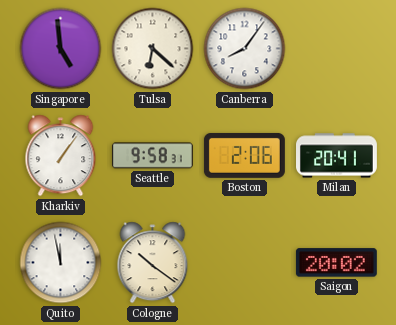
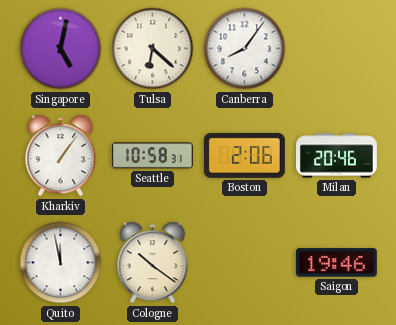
Singapore: 4:59 -> 5:02 (61, 49)
Seattle: 9:58 -> 10:58 (152, 156)
Milan: 20:41 -> 20:46 (337, 156)
Saigon: 20:02 -> 19:46 (336, 263)
